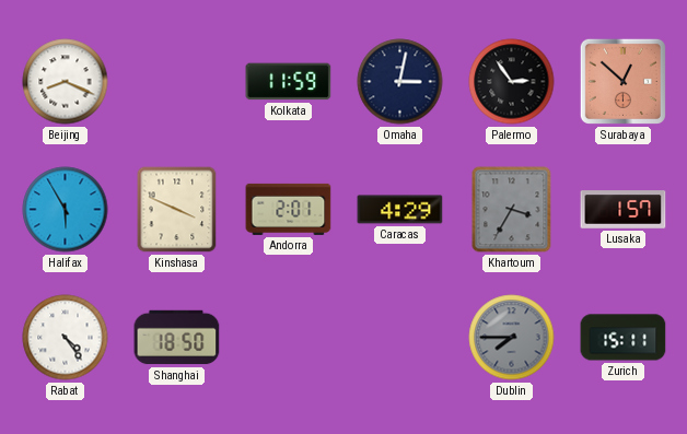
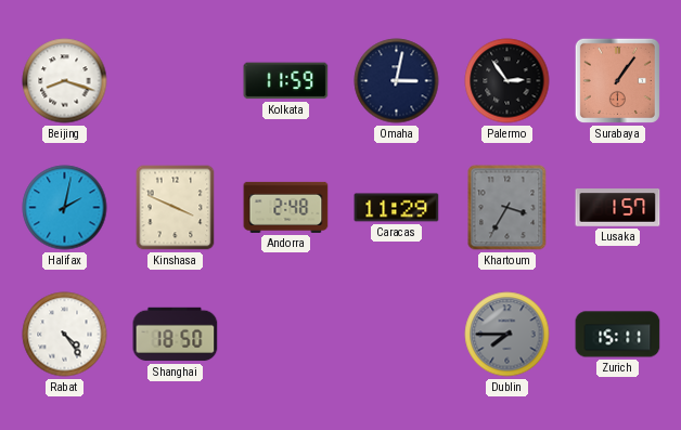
Beijing: 8:19 -> 8:18 (65, 81)
Surabaya: 12:52 -> 1:06 (617, 80)
Halifax: 5:55 -> 2:02 (65, 208)
Andorra: 2:01 -> 2:48 (286, 207)
Caracas: 4:29 -> 11:29 (397, 208)
